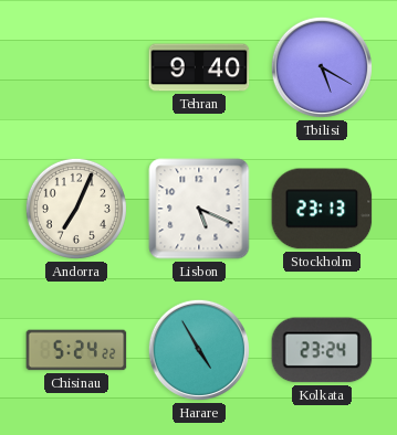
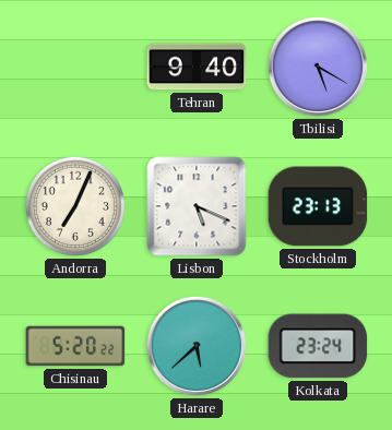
Chisinau: 5:24 -> 5:20 (75, 346)
Harare: 4:55 -> 5:38 (197, 346)
